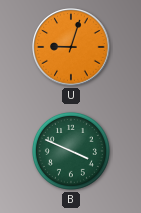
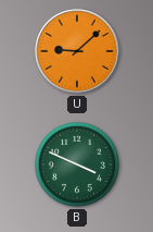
U: 9:03 -> 9:08 (77, 51)
